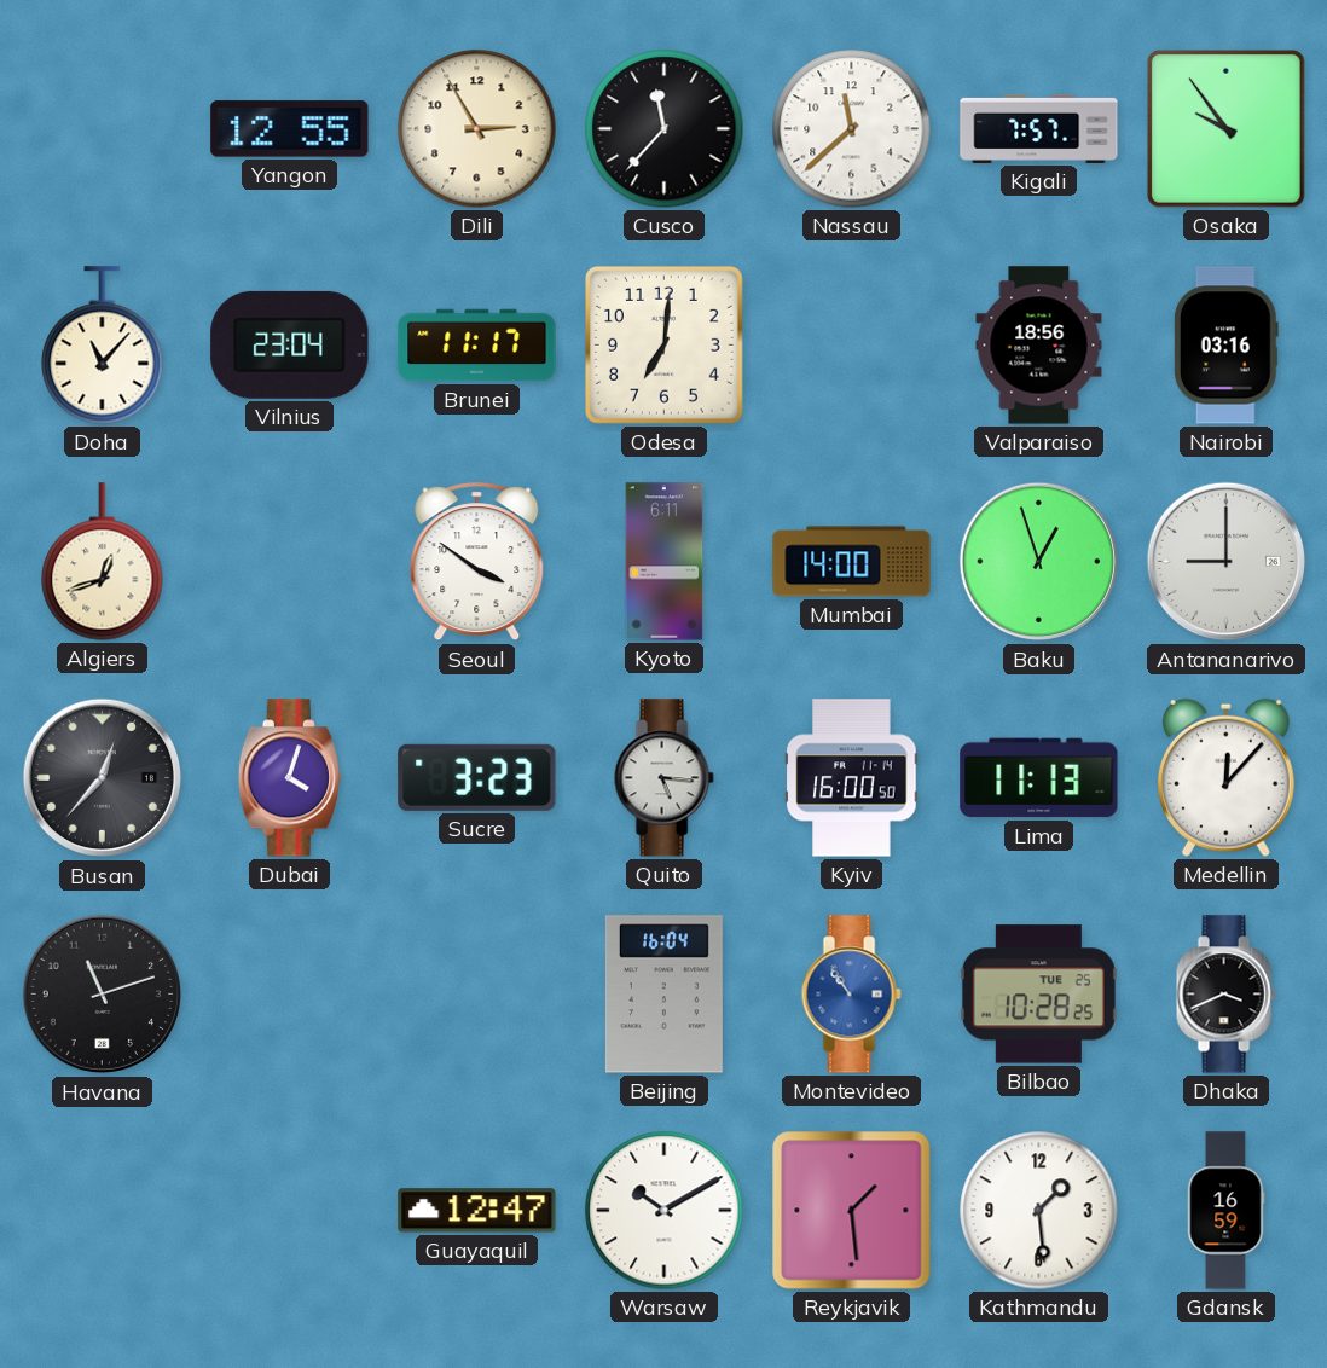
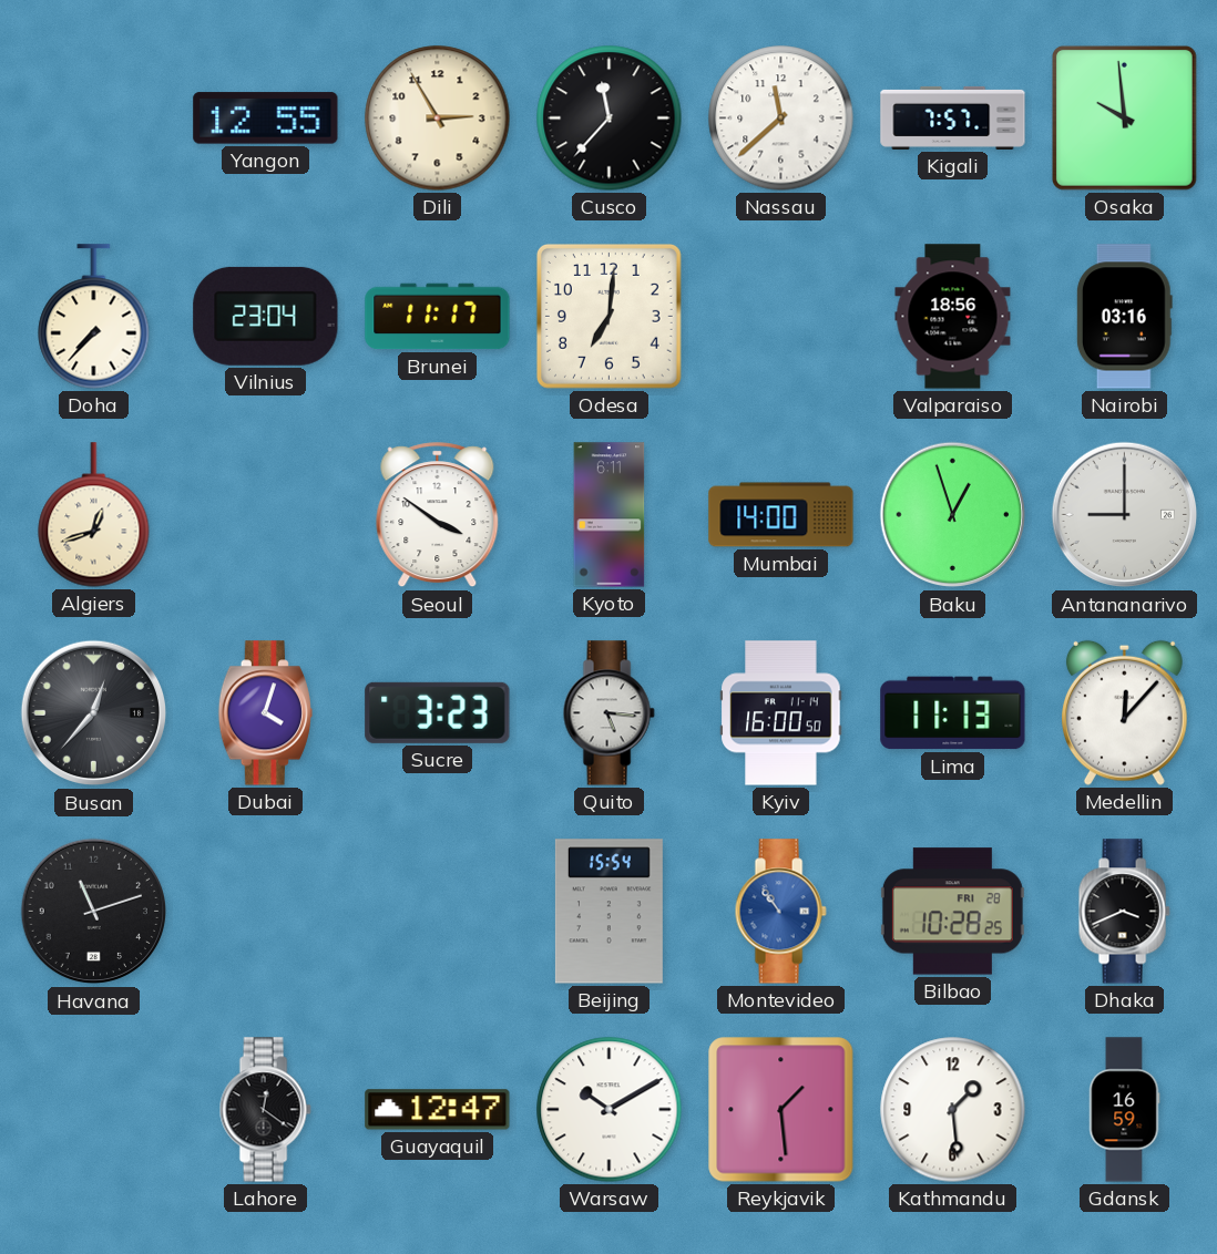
Osaka: 9:54 -> 9:59 (1124, 117)
Doha: 11:07 -> 7:37 (94, 317)
Beijing: 16:04 -> 15:54 (608, 912)
Bilbao date: TUE 25 -> FRI 28 (952, 912)
Lahore: none -> 12:21 (265, 1110)
